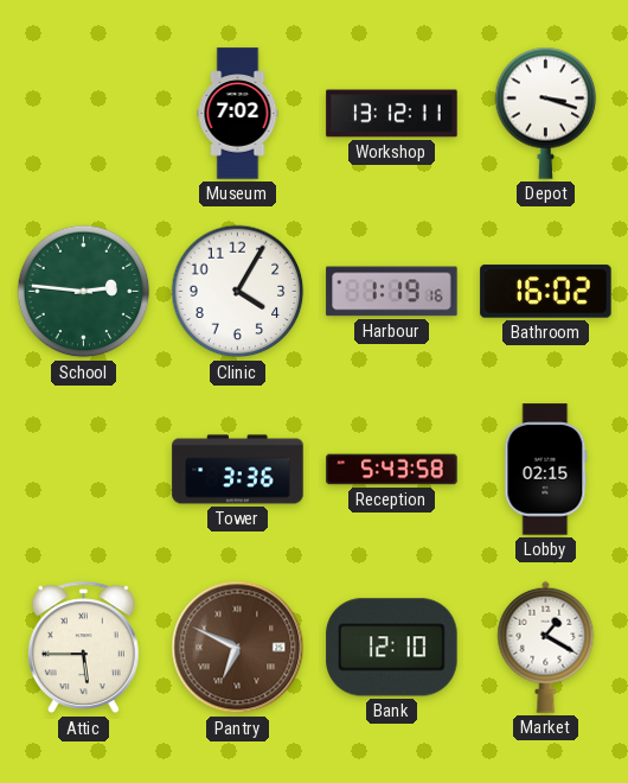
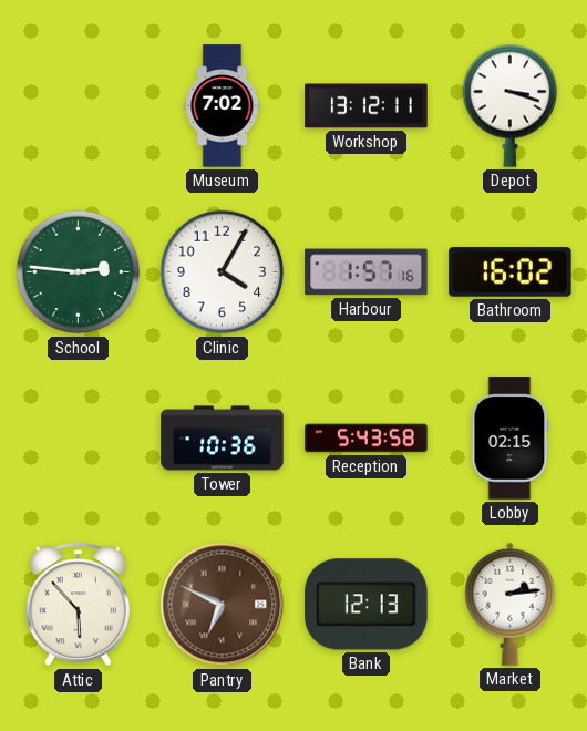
Harbour: 1:19 -> 1:57 (367, 272)
Tower: 3:36 -> 10:36 (223, 439)
Attic: 5:45 -> 5:53 (78, 605)
Bank: 12:10 -> 12:13 (367, 605)
Market: 1:20 -> 2:14 (511, 604)
